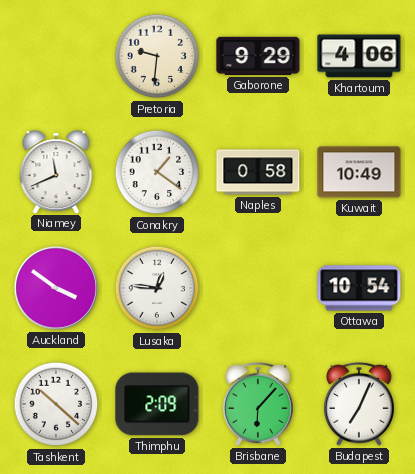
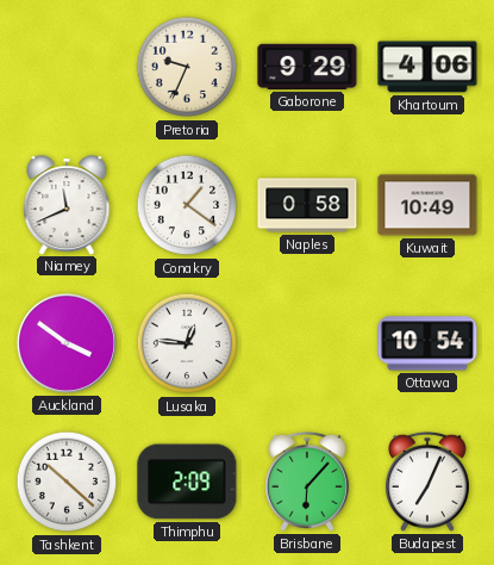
Pretoria: 9:31 -> 9:34 (187, 67)
